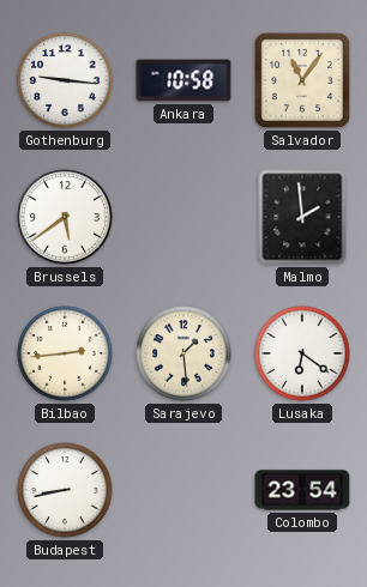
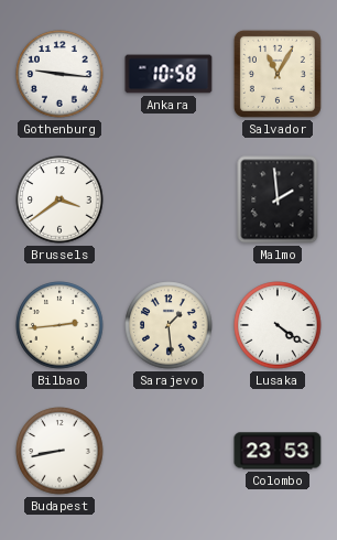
Salvador: 11:06 -> 11:05 (278, 74)
Brussels: 5:39 -> 3:39 (59, 199)
Lusaka: 6:21 -> 4:21 (278, 325)
Colombo: 23:54 -> 23:53 (278, 451)
